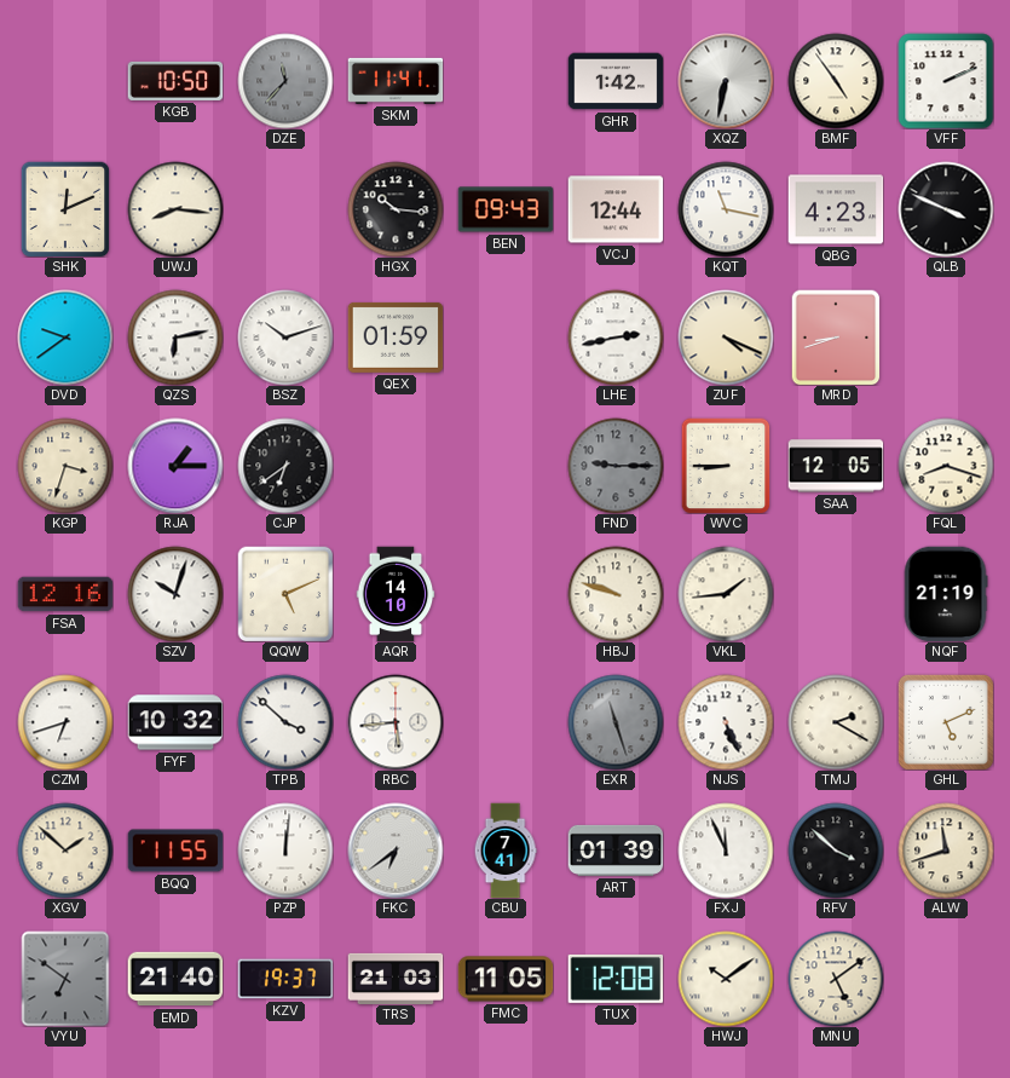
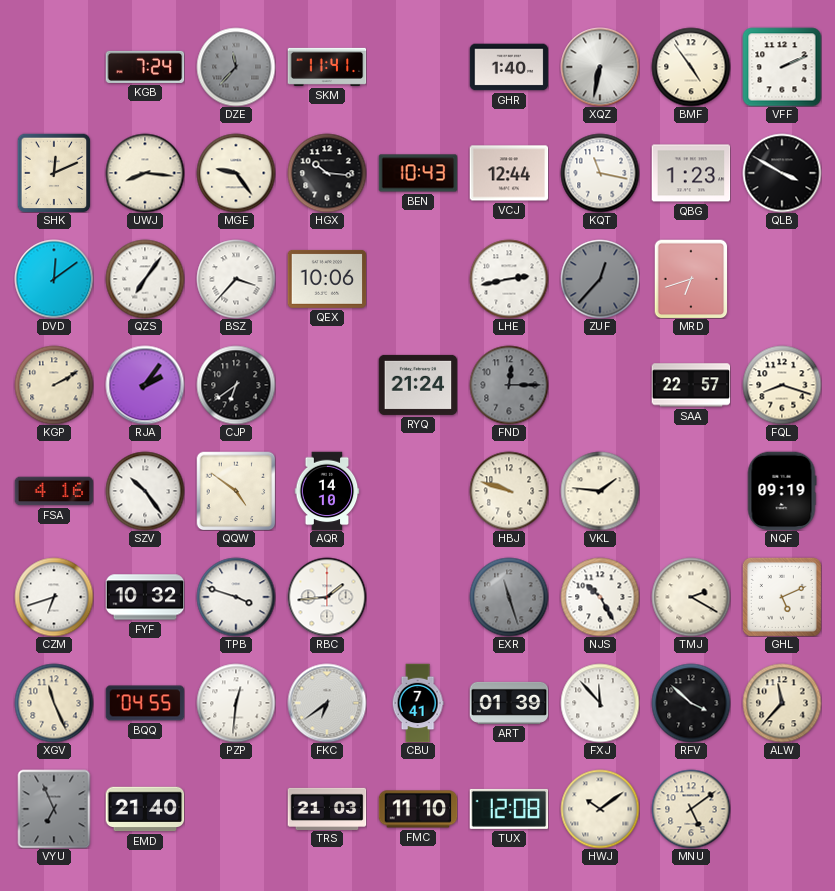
KGB: 10:50 -> 7:24 (145, 67)
GHR: 1:42 -> 1:40 (509, 67)
MGE: none -> 9:24 (236, 173)
BEN: 09:43 -> 10:43 (418, 173)
QBG: 4:23 -> 1:23 (691, 173)
QLB: 3:49 -> 3:50 (782, 173)
DVD: 9:39 -> 12:09 (54, 279)
QZS: 6:13 -> 7:06 (145, 279)
BSZ: 10:12 -> 3:37 (236, 279)
QEX: 01:59 -> 10:06 (327, 279)
ZUF: 4:19 -> 12:37 (600, 279)
ZUF dial: cream -> grey (600, 279)
MRD: 8:42 -> 6:42 (691, 279)
KGP: 3:33 -> 2:10 (54, 385)
RJA: 1:15 -> 2:06 (145, 385)
RYQ: none -> 21:24 (418, 385)
FND: 9:15 -> 12:15 (509, 385)
WVC: 8:45 -> none (726, 466)
SAA: 12:05 -> 22:57 (691, 385)
FSA: 12:16 -> 4:16 (54, 491)
SZV: 10:03 -> 10:24 (145, 491)
QQW: 5:11 -> 4:51 (236, 491)
VKL: 1:44 -> 1:46 (600, 491)
NQF: 21:19 -> 09:19 (782, 491)
TPB: 3:52 -> 3:48 (236, 597)
RBC: 5:44 -> 1:44 (327, 597)
NJS: 5:26 -> 10:25 (600, 597)
XGV: 1:52 -> 11:26 (54, 703)
BQQ: 11:55 -> 04:55 (145, 703)
PZP: 12:01 -> 12:31 (236, 703)
FXJ: 11:56 -> 11:53 (600, 703)
ALW: 11:42 -> 11:37 (782, 703)
VYU: 6:51 -> 6:56 (54, 809)
KZV: 19:37 -> none (285, 979)
FMC: 11:05 -> 11:10 (418, 809)
